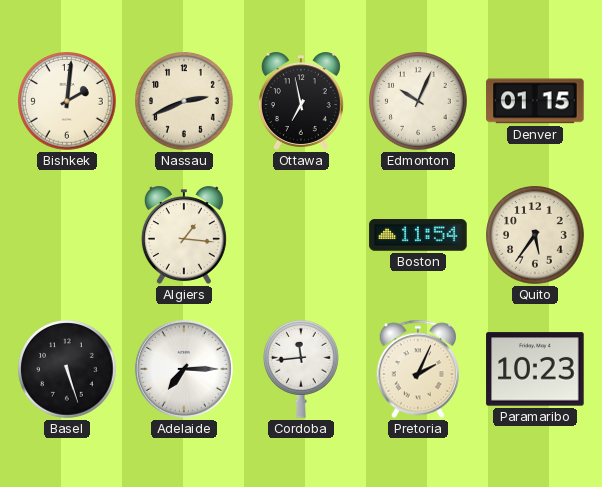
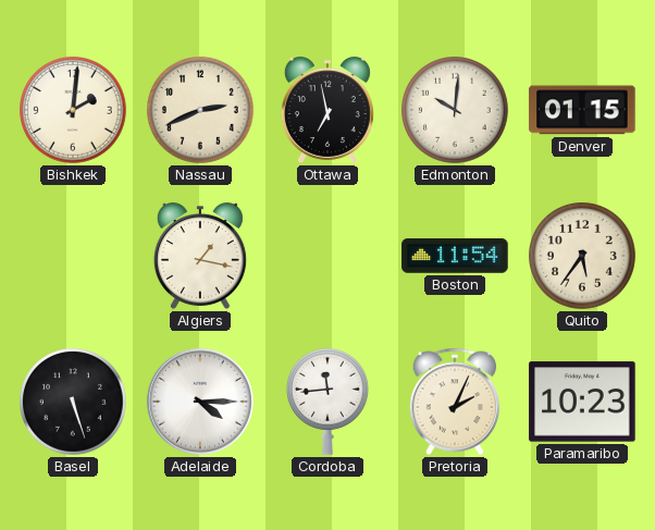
Edmonton: 10:04 -> 10:01 (455, 110)
Algiers: 1:16 -> 1:17 (200, 256)
Adelaide: 7:15 -> 4:15 (200, 402)
